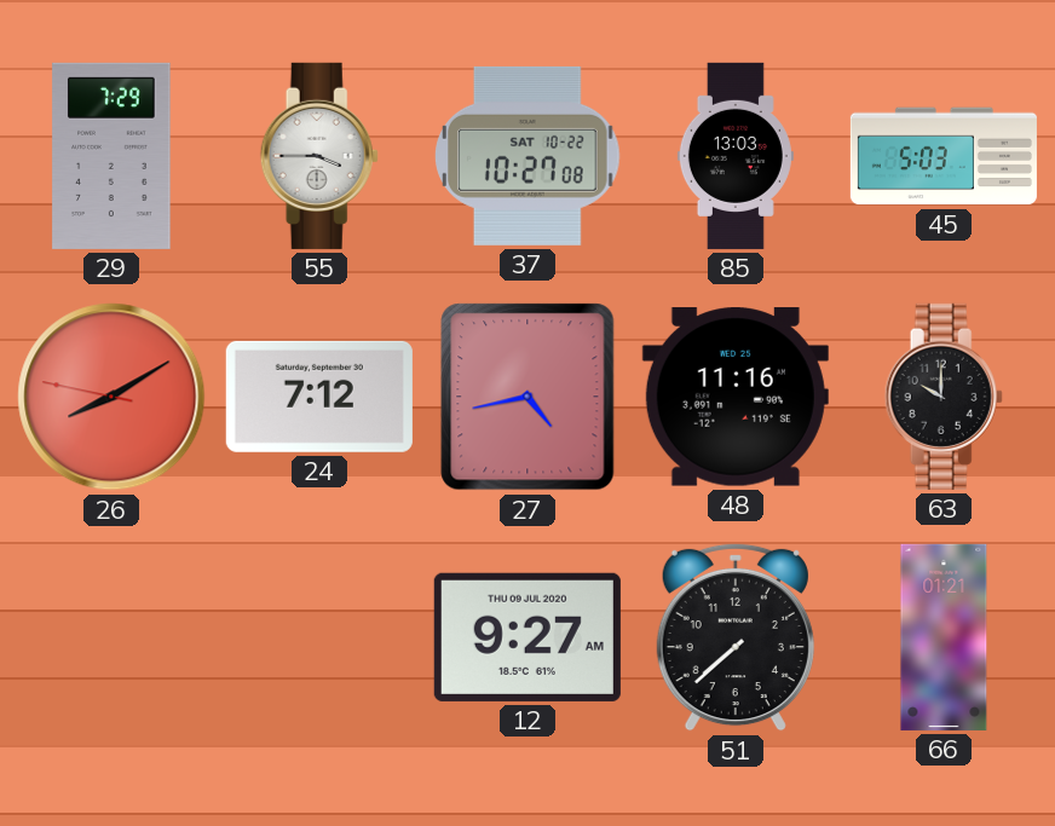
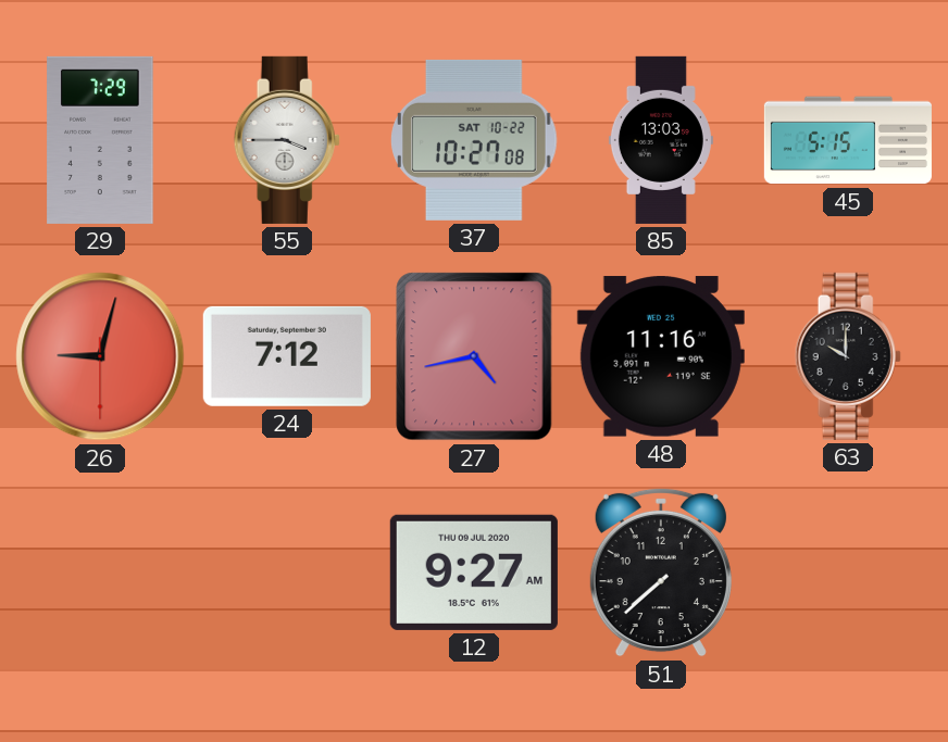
45: 5:03 -> 5:15 (848, 140)
26: 8:09 -> 9:02 (100, 356)
66: 01:21 -> none (944, 637)
